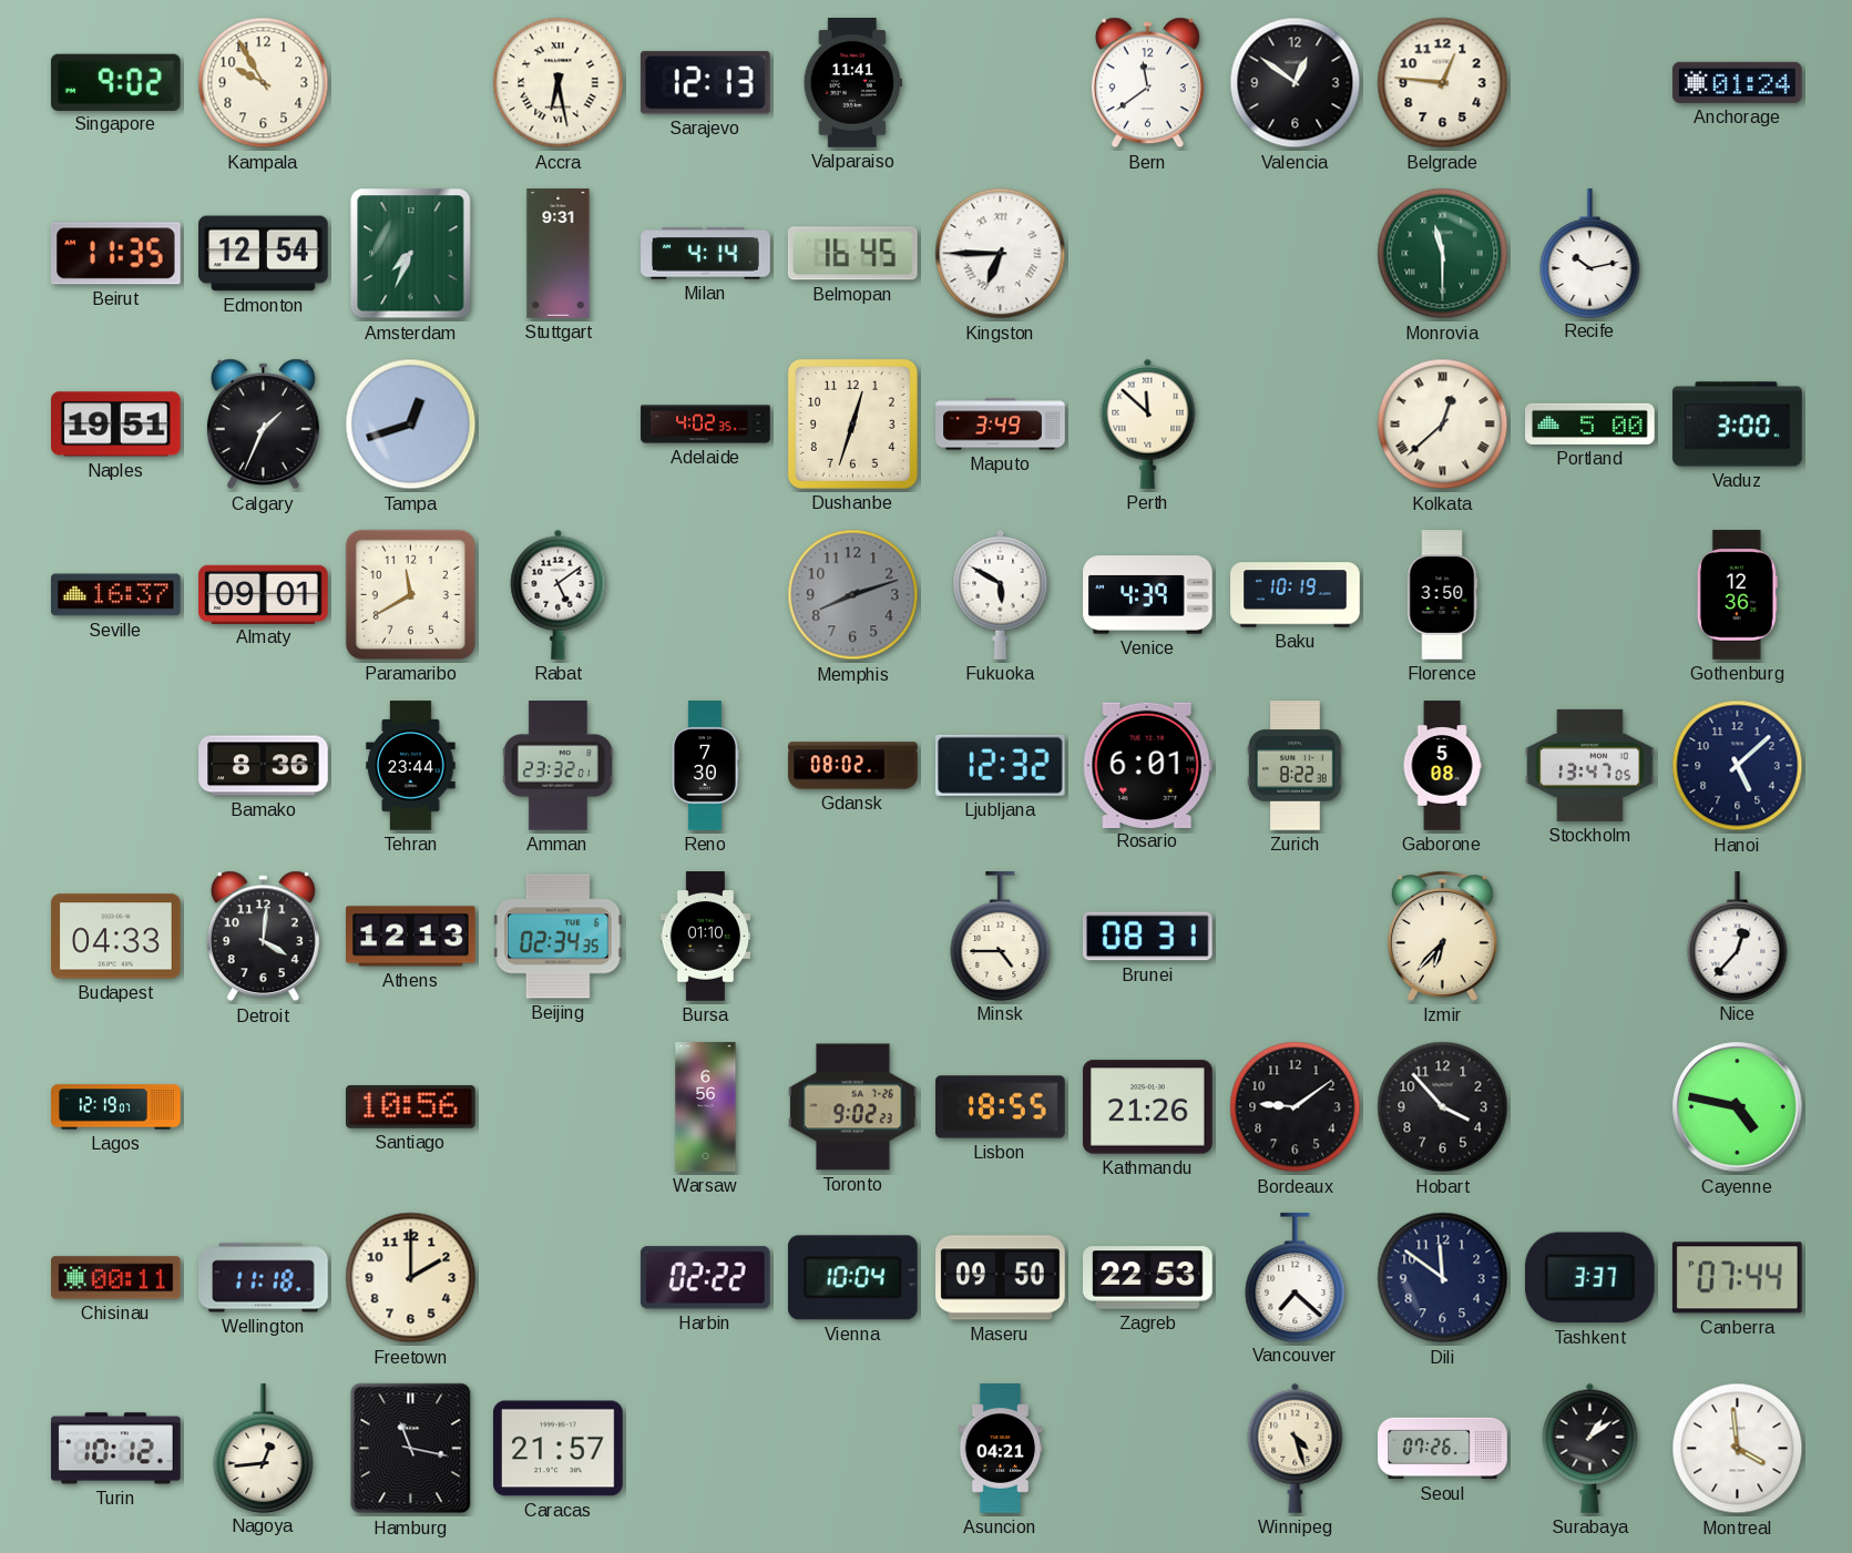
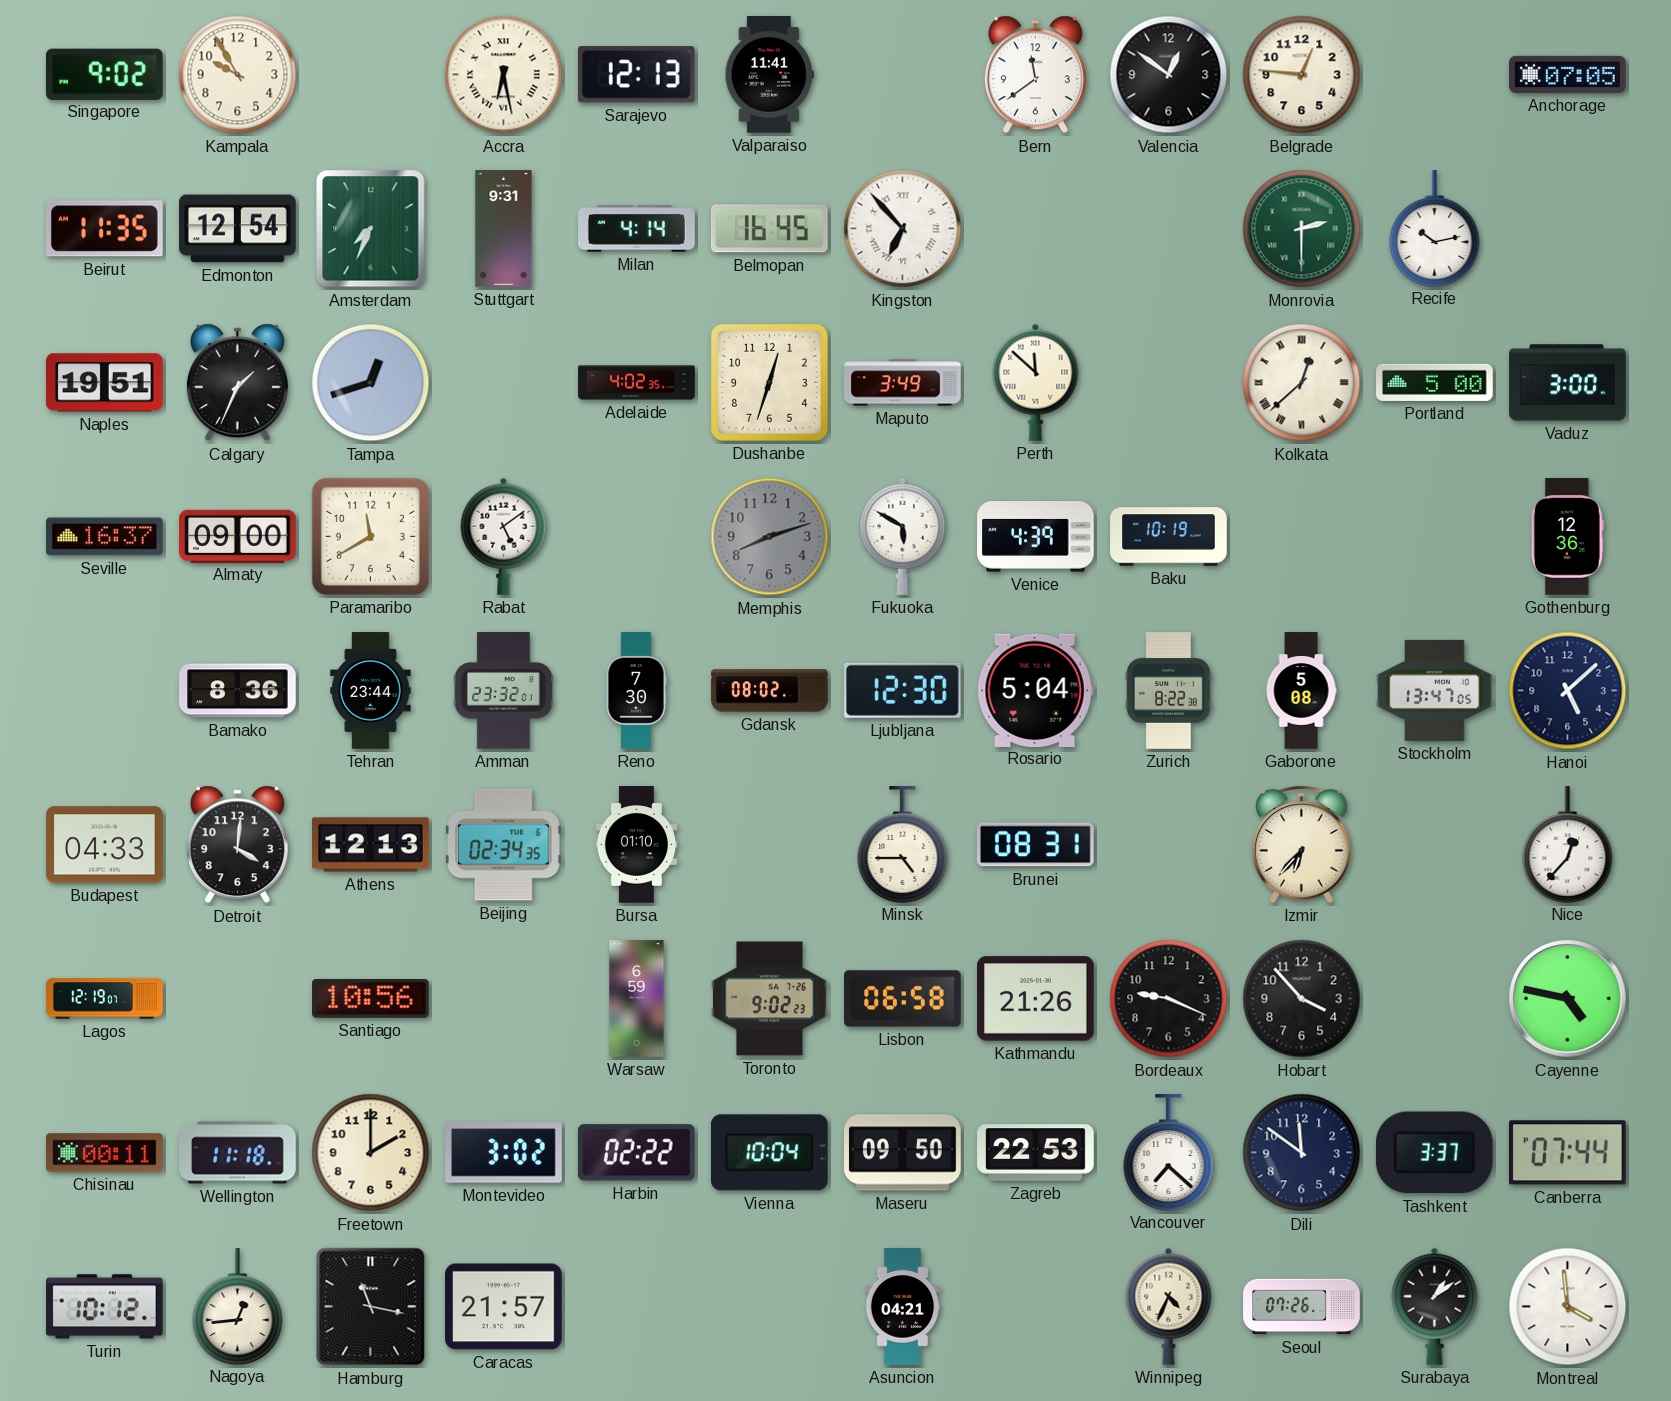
Anchorage: 01:24 -> 07:05 (1568, 74)
Kingston: 6:45 -> 6:53 (903, 229)
Monrovia: 11:30 -> 2:30 (1302, 229)
Almaty: 09:01 -> 09:00 (238, 536)
Florence: 3:50 -> none (1442, 595)
Ljubljana: 12:32 -> 12:30 (903, 690)
Rosario: 6:01 -> 5:04 (1035, 690)
Warsaw: 6:56 -> 6:59 (637, 999)
Lisbon: 18:55 -> 06:58 (903, 999)
Bordeaux: 9:09 -> 9:19 (1169, 999)
Montevideo: none -> 3:02 (504, 1153)
Winnipeg: 4:27 -> 4:34 (1169, 1306)
